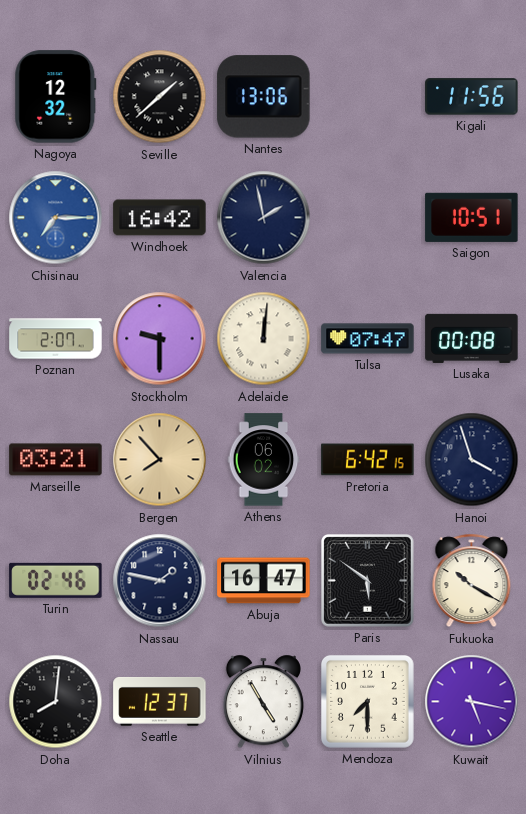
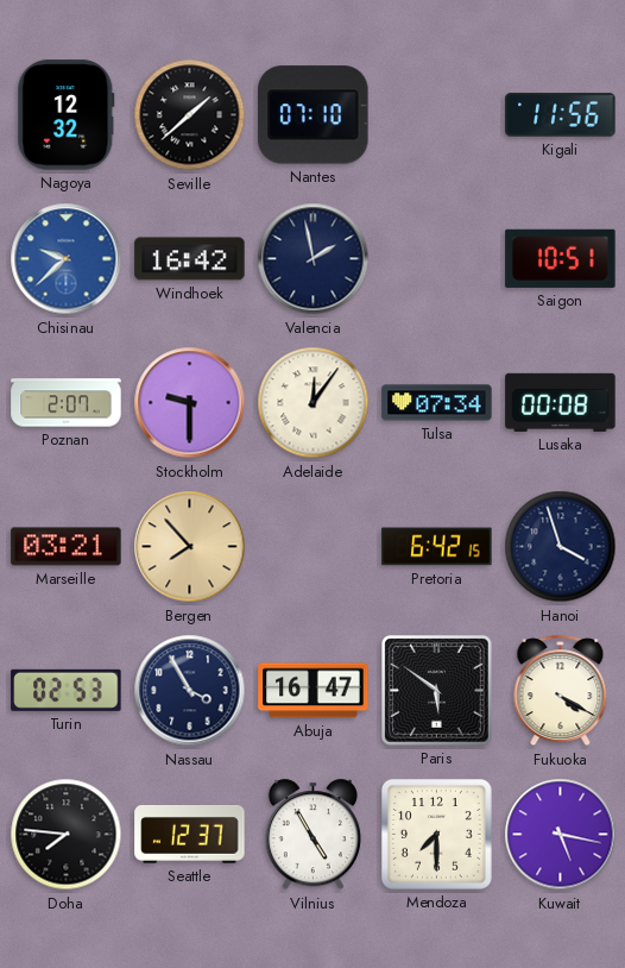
Nantes: 13:06 -> 07:10 (314, 115)
Chisinau: 7:15 -> 9:38 (67, 259)
Adelaide: 12:01 -> 12:06 (314, 403)
Tulsa: 07:47 -> 07:34 (437, 403)
Athens: 06:02 -> none (264, 460)
Turin: 02:46 -> 02:53 (67, 690)
Nassau: 1:47 -> 3:55 (190, 691)
Fukuoka: 10:20 -> 4:20 (561, 691)
Doha: 8:01 -> 7:46 (67, 835)
